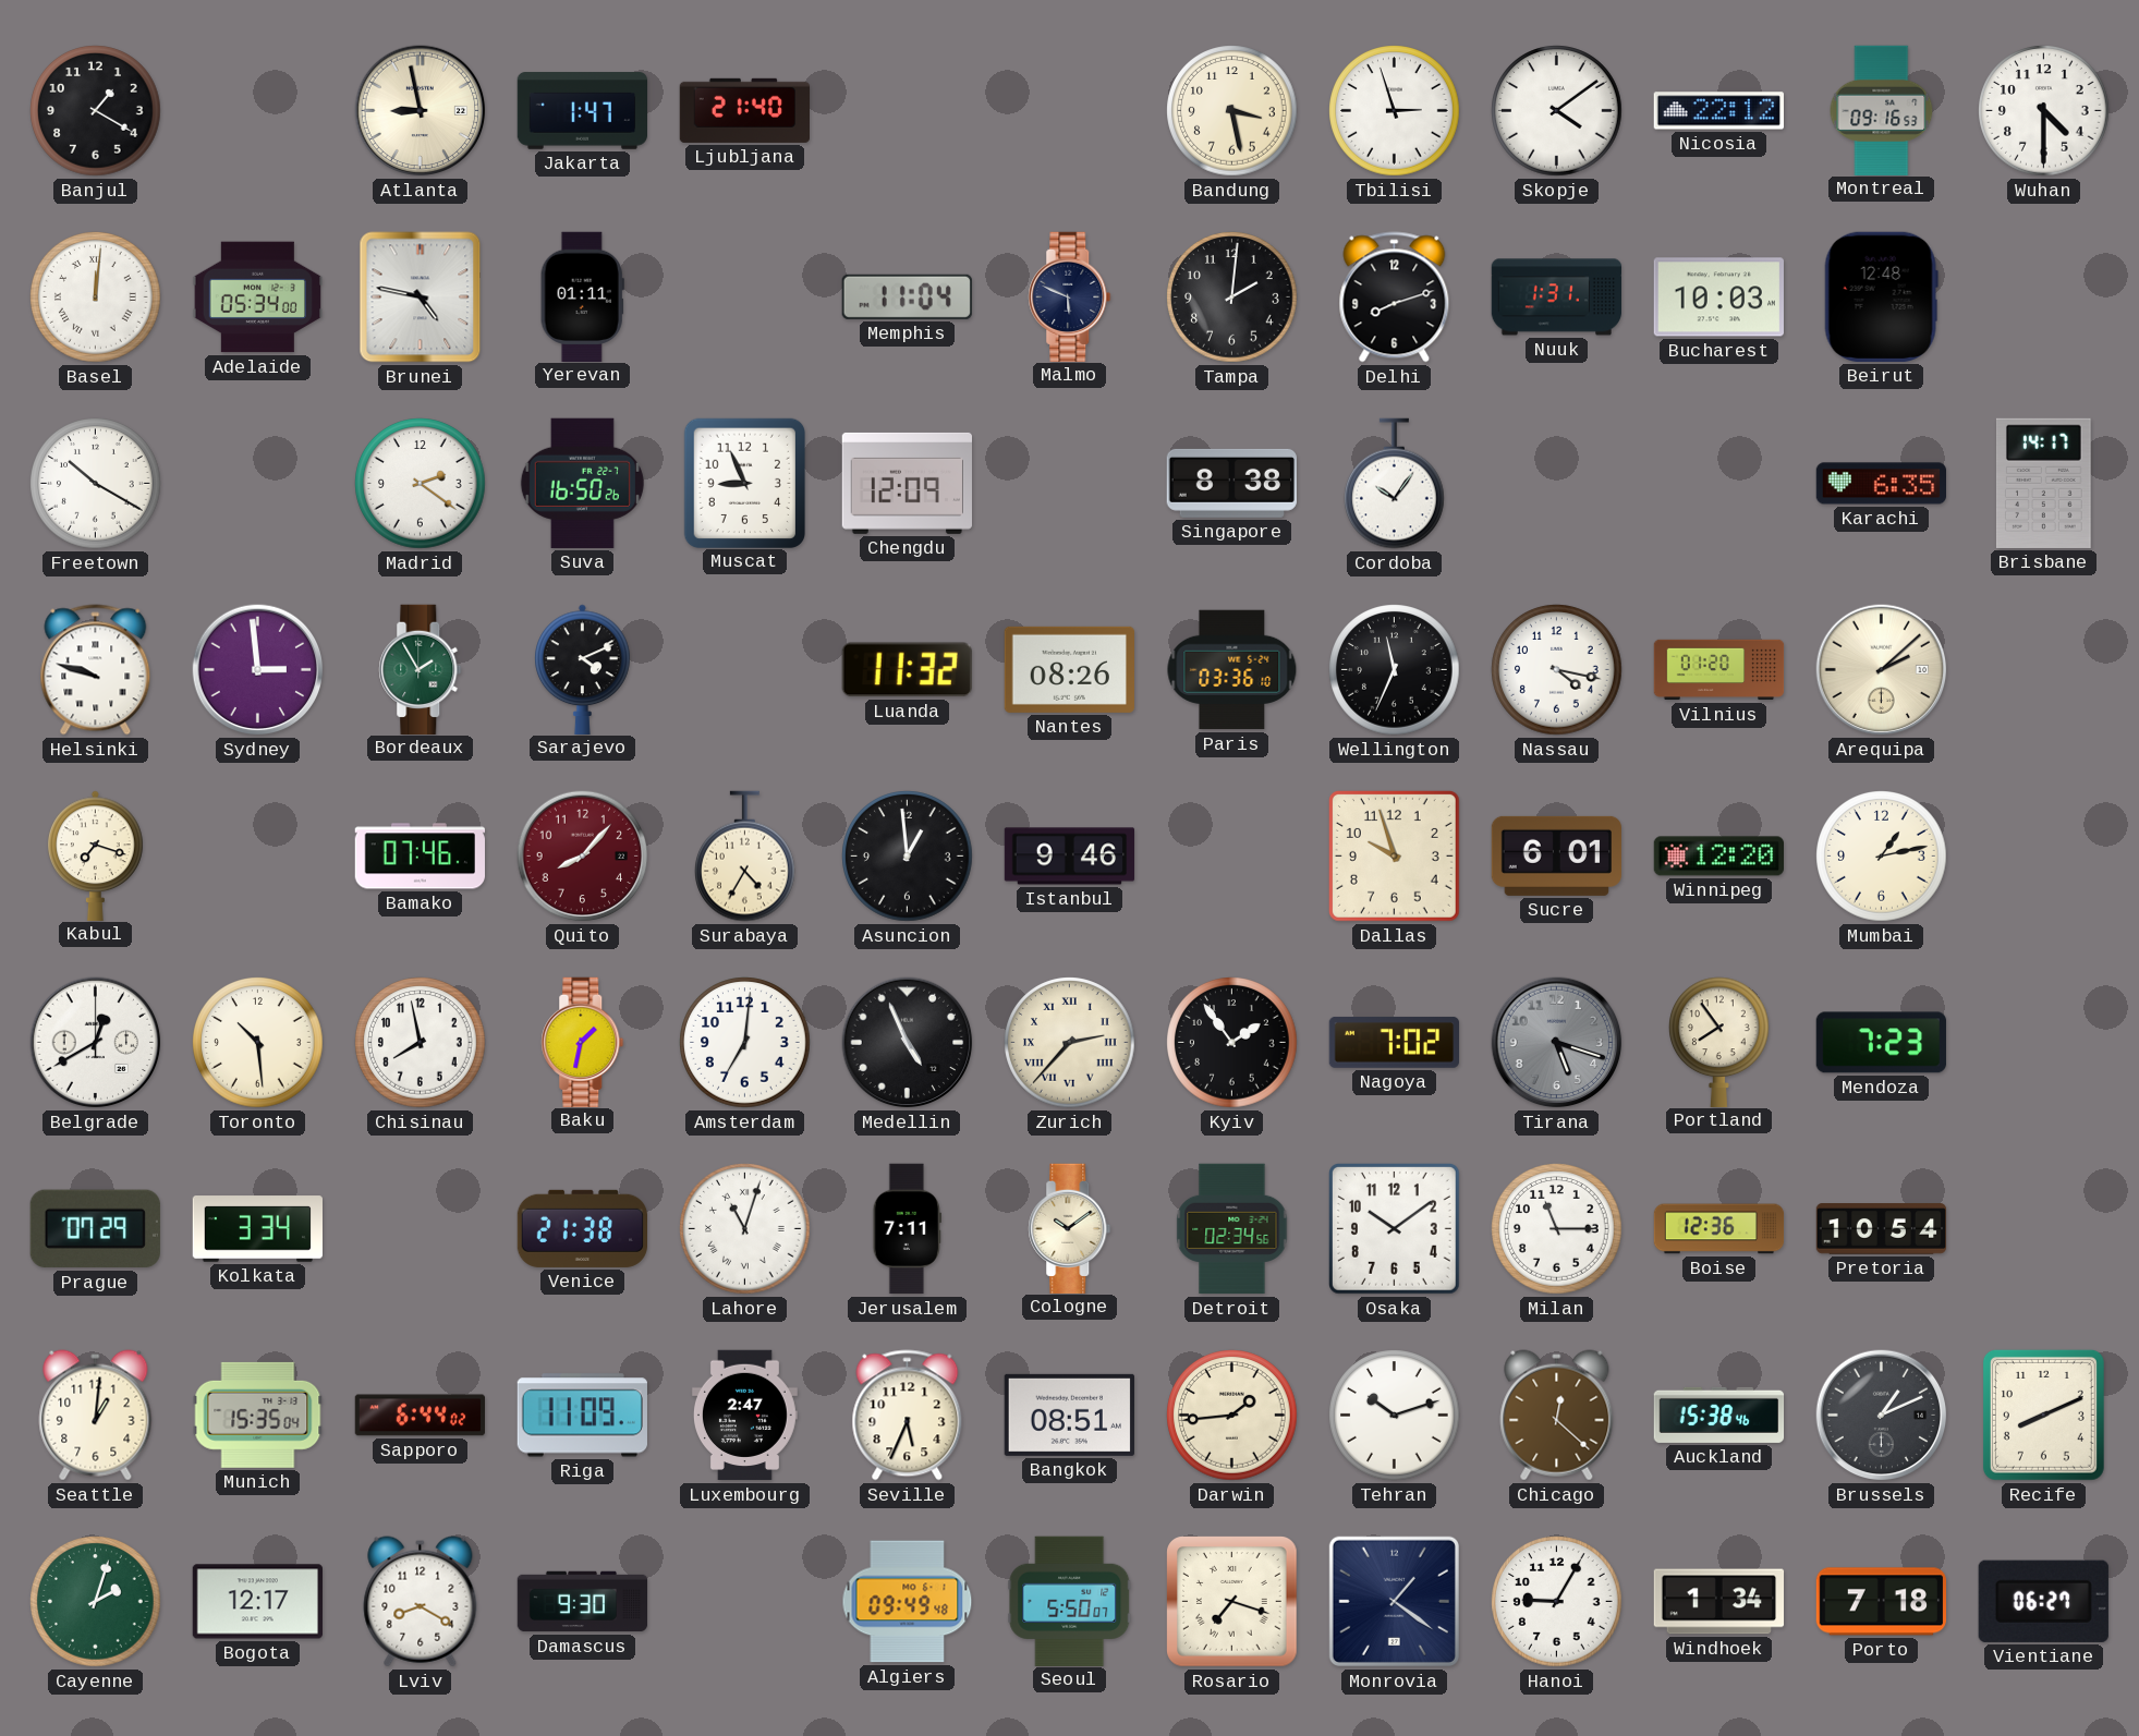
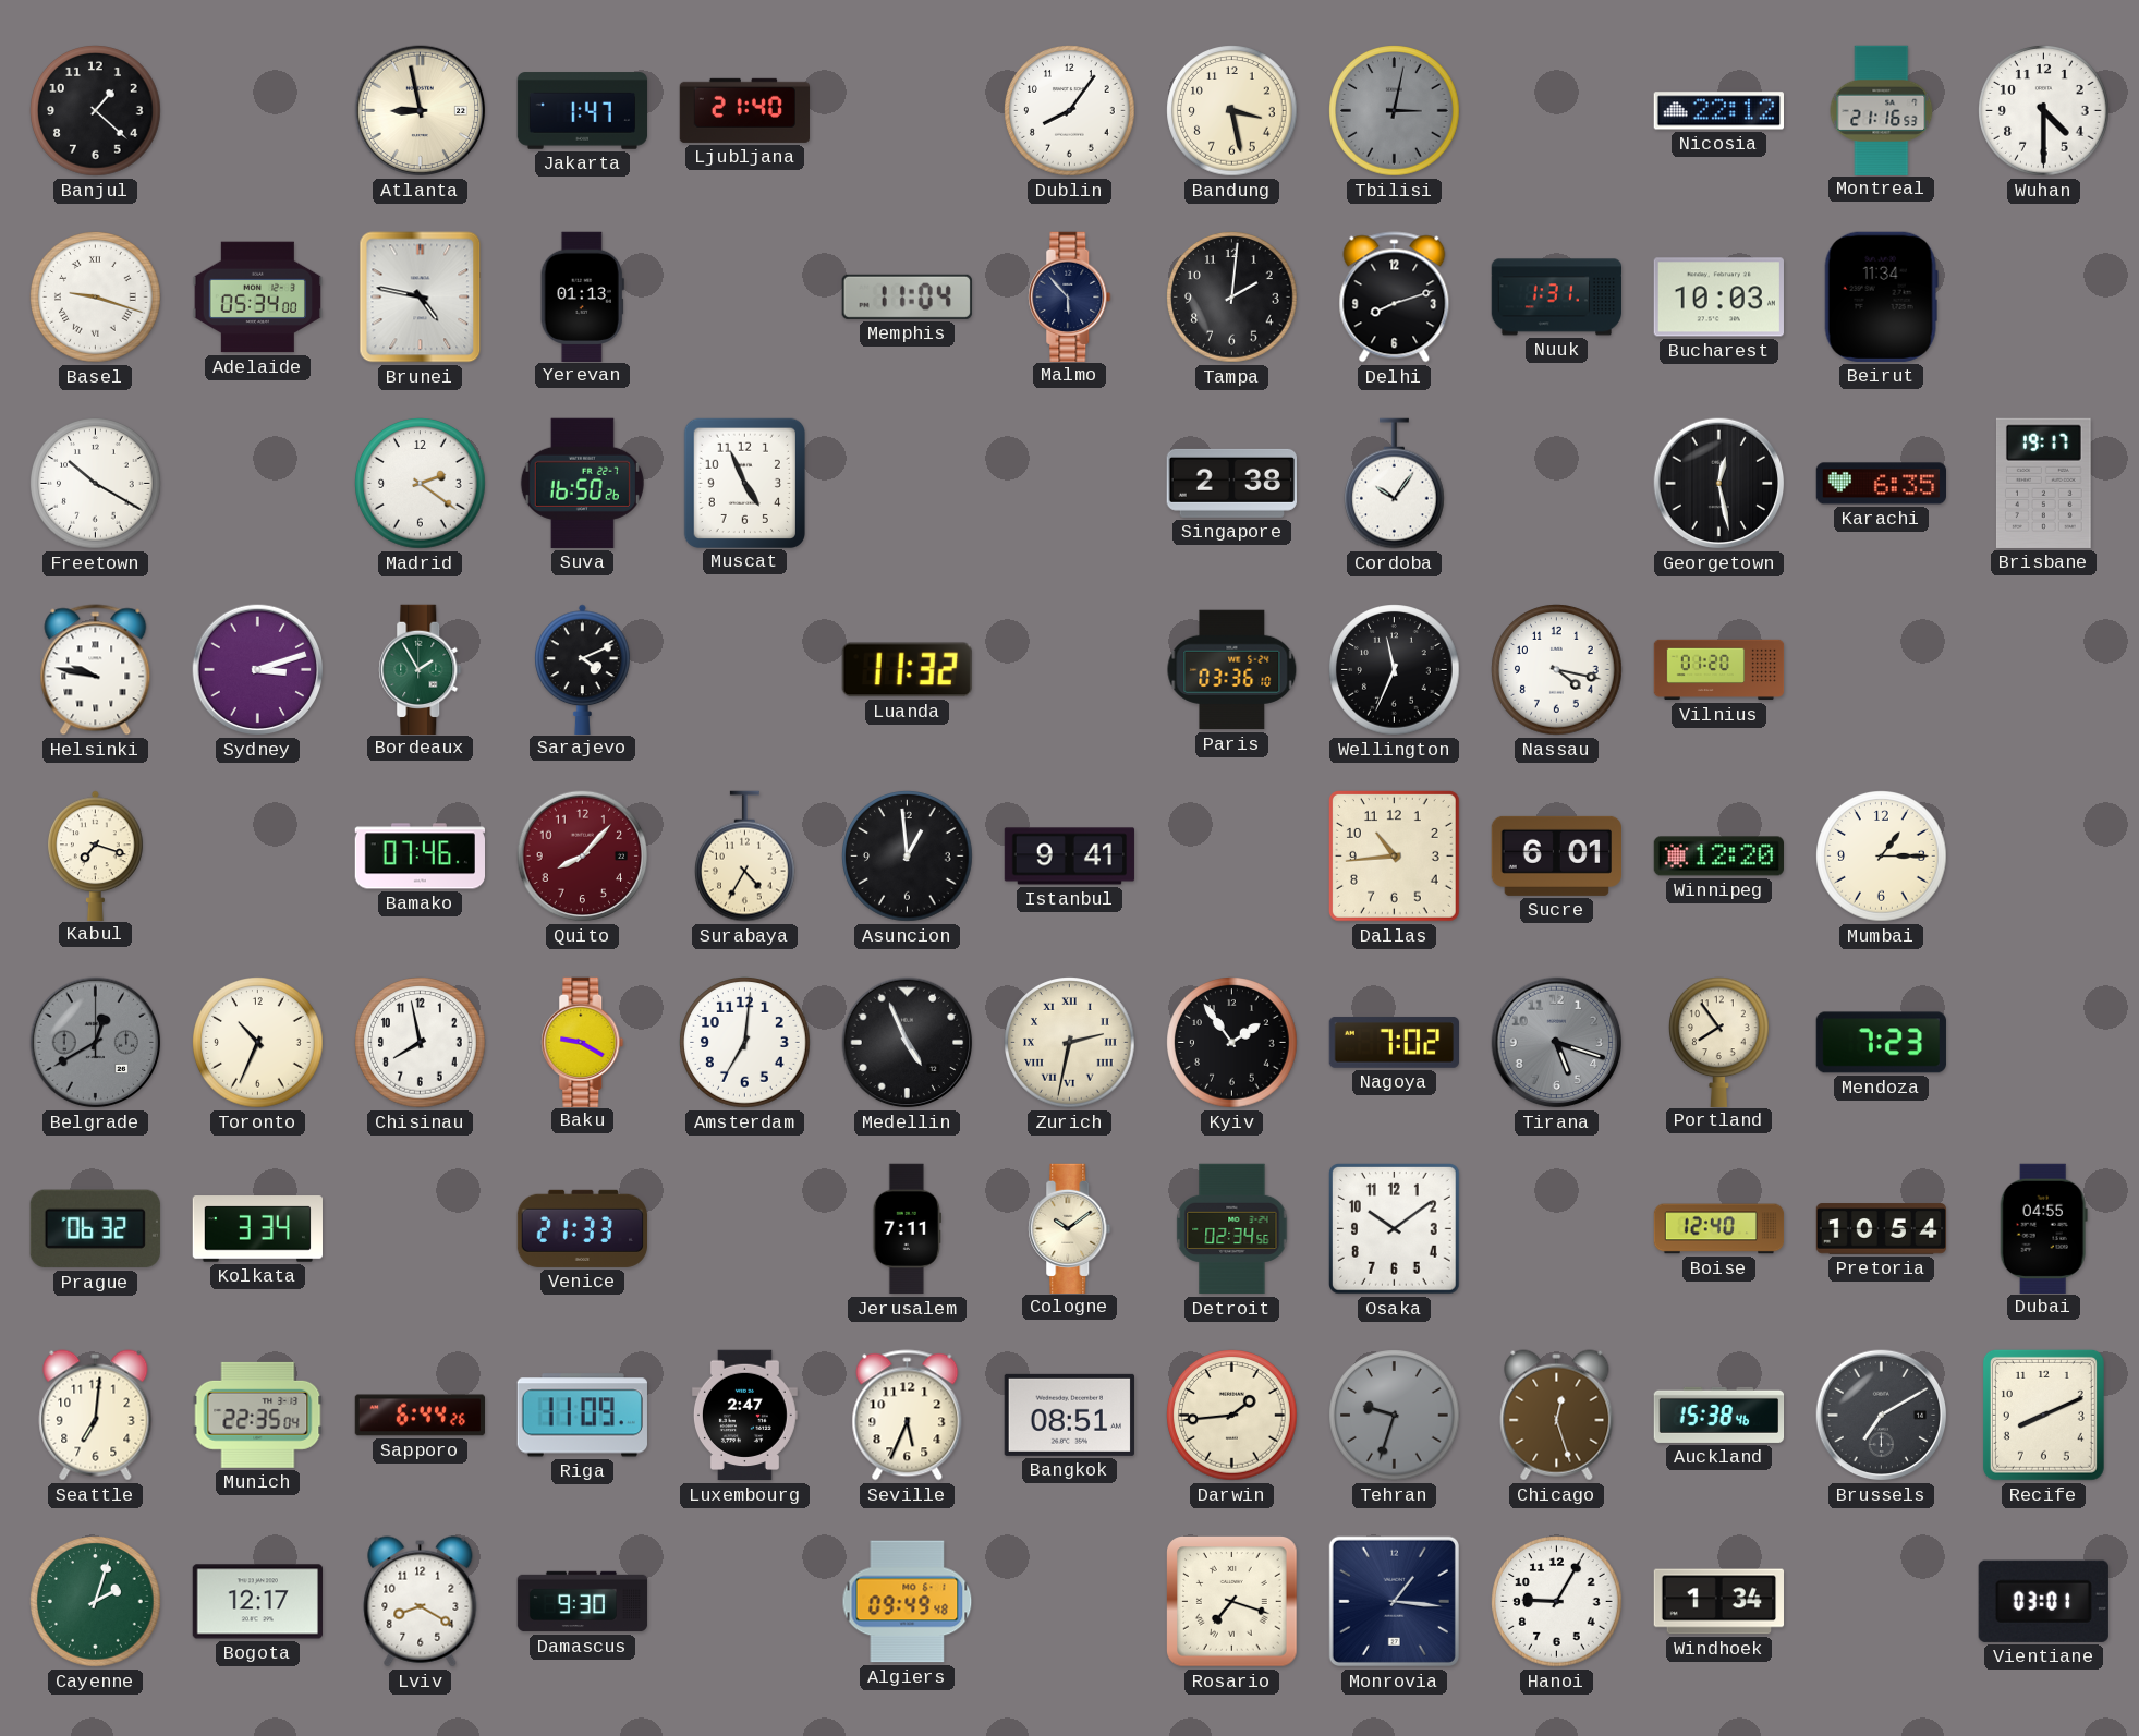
Banjul: 1:20 -> 1:22 (96, 111)
Dublin: none -> 8:06 (1070, 111)
Tbilisi: 2:57 -> 3:02 (1395, 111)
Tbilisi dial: white -> grey (1395, 111)
Skopje: 4:09 -> none (1557, 111)
Montreal: 09:16 -> 21:16 (1882, 110)
Basel: 12:01 -> 9:18 (96, 298)
Yerevan: 01:11 -> 01:13 (582, 296)
Malmo: 5:49 -> 5:53 (1070, 296)
Beirut: 12:48 -> 11:34 (1881, 296)
Muscat: 8:56 -> 4:56 (744, 483)
Chengdu: 12:09 -> none (907, 483)
Singapore: 8:38 -> 2:38 (1231, 483)
Georgetown: none -> 12:28 (1719, 484)
Brisbane: 14:17 -> 19:17 (2043, 483)
Helsinki: 9:48 -> 9:47 (96, 670)
Sydney: 2:59 -> 3:12 (258, 670)
Nantes: 08:26 -> none (1069, 669)
Arequipa: 2:08 -> none (1882, 670)
Istanbul: 9:46 -> 9:41 (1070, 857)
Dallas: 9:57 -> 10:44 (1394, 855)
Mumbai: 1:13 -> 1:15 (1882, 857)
Belgrade dial: white -> grey (96, 1043)
Toronto: 10:29 -> 10:34 (258, 1043)
Baku: 1:32 -> 9:20 (583, 1042)
Zurich: 2:37 -> 2:32 (1070, 1043)
Prague: 07:29 -> 06:32 (95, 1229)
Venice: 21:38 -> 21:33 (582, 1228)
Lahore: 11:03 -> none (745, 1229)
Milan: 11:15 -> none (1557, 1229)
Boise: 12:36 -> 12:40 (1719, 1229)
Dubai: none -> 04:55 (2043, 1228)
Seattle: 1:01 -> 7:01 (96, 1416)
Munich: 15:35 -> 22:35 (258, 1415)
Sapporo: 6:44:02 -> 6:44:26 (420, 1416)
Tehran: 10:12 -> 9:33 (1395, 1416)
Tehran dial: white -> grey (1395, 1416)
Chicago: 12:22 -> 12:27 (1557, 1416)
Brussels: 1:11 -> 7:10 (1882, 1416)
Seoul: 5:50 -> none (1070, 1601)
Monrovia: 1:21 -> 1:16 (1394, 1601)
Porto: 7:18 -> none (1881, 1602)
Vientiane: 06:27 -> 03:01 (2043, 1601)
